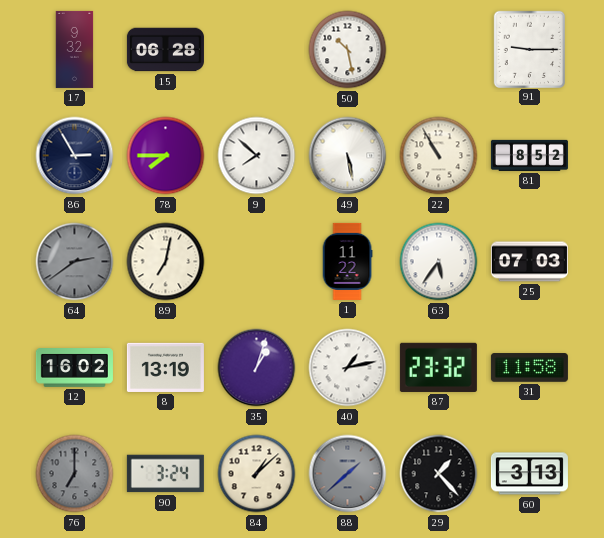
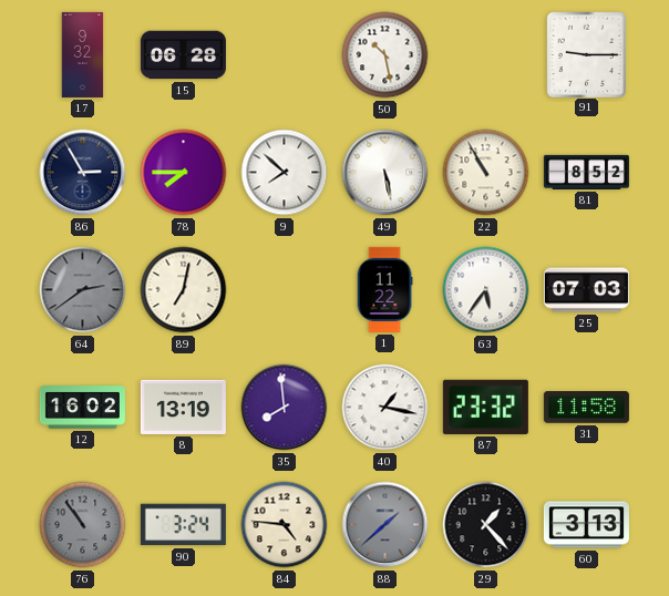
35: 1:03 -> 7:59 (285, 408)
40: 1:13 -> 1:17 (385, 408)
76: 7:00 -> 10:54 (83, 525)
84: 1:08 -> 4:46 (285, 525)
